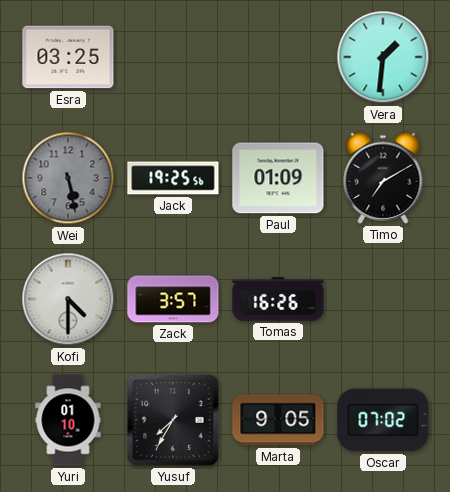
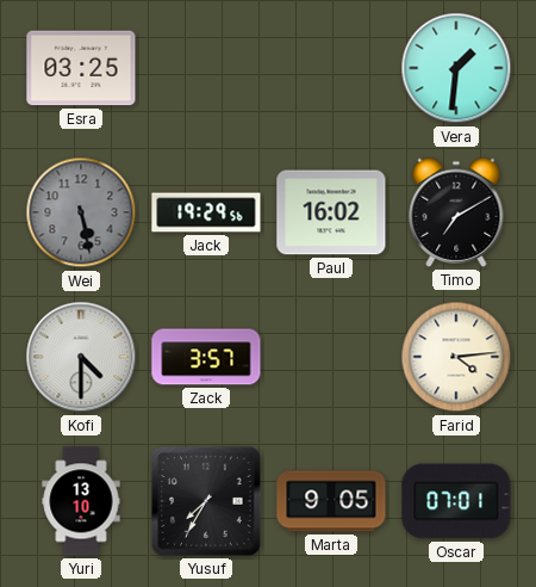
Jack: 19:25 -> 19:29 (206, 212)
Paul: 01:09 -> 16:02 (331, 212)
Tomas: 16:26 -> none (278, 299)
Farid: none -> 4:14 (456, 357)
Yuri: 01:10 -> 13:10 (81, 501)
Oscar: 07:02 -> 07:01 (456, 501)
